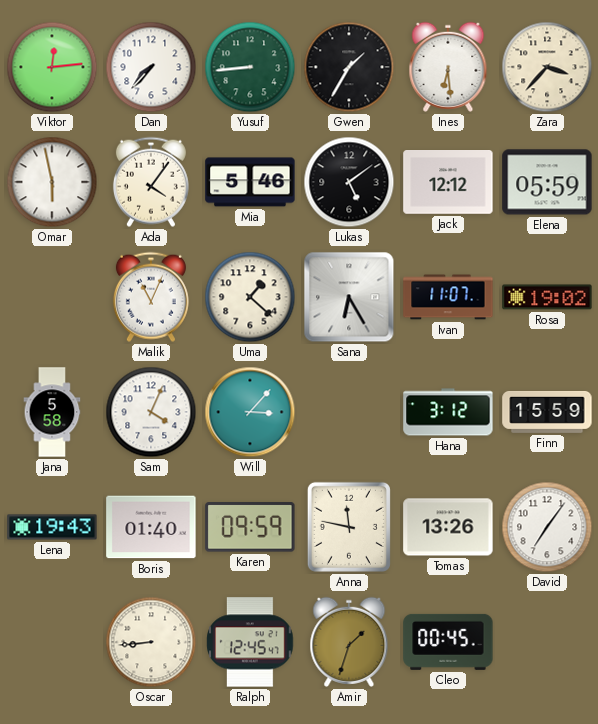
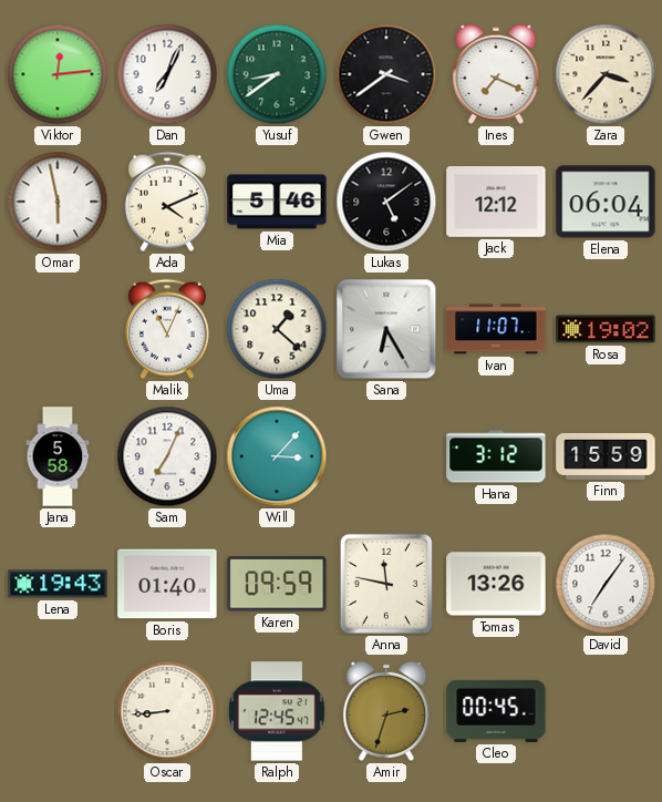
Dan: 7:37 -> 7:04 (167, 74)
Yusuf: 8:44 -> 8:39 (277, 74)
Gwen: 1:35 -> 3:39 (386, 74)
Ines: 6:29 -> 7:19 (496, 74)
Ada: 4:06 -> 4:11 (167, 202)
Elena: 05:59 -> 06:04 (606, 202)
Sam: 4:04 -> 7:04 (167, 456)
Amir: 1:33 -> 2:33 (386, 711)
